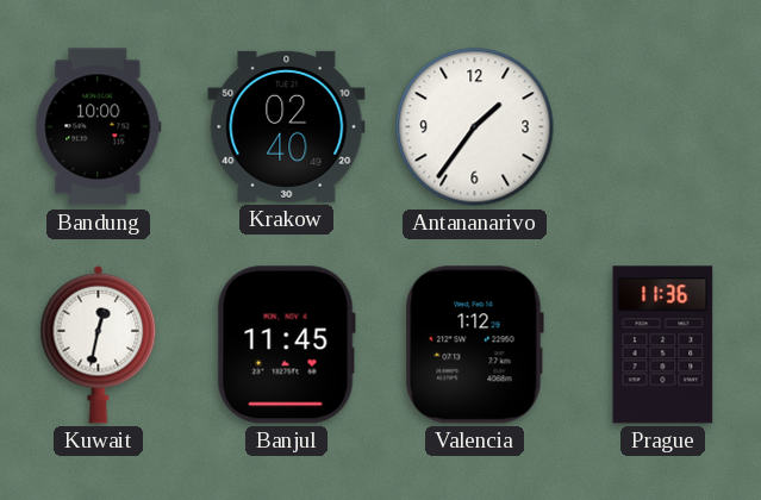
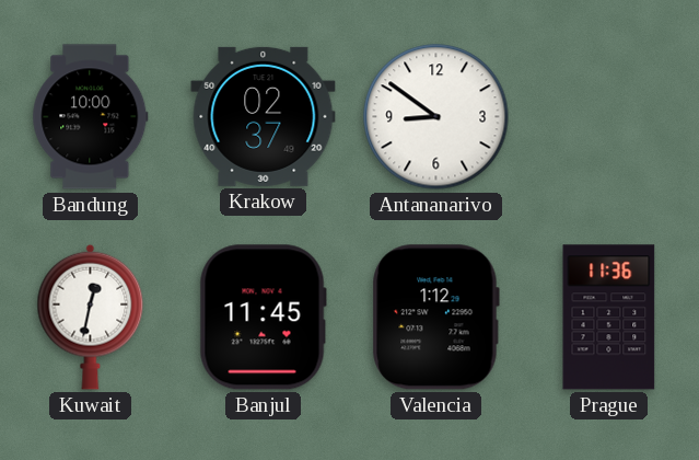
Krakow: 02:40 -> 02:37 (264, 116)
Antananarivo: 1:36 -> 8:51 (436, 117)
